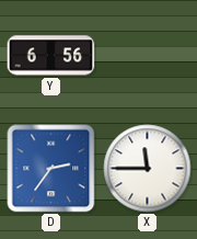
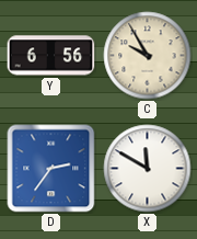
C: none -> 9:55 (148, 56)
X: 11:45 -> 11:50 (148, 169)
